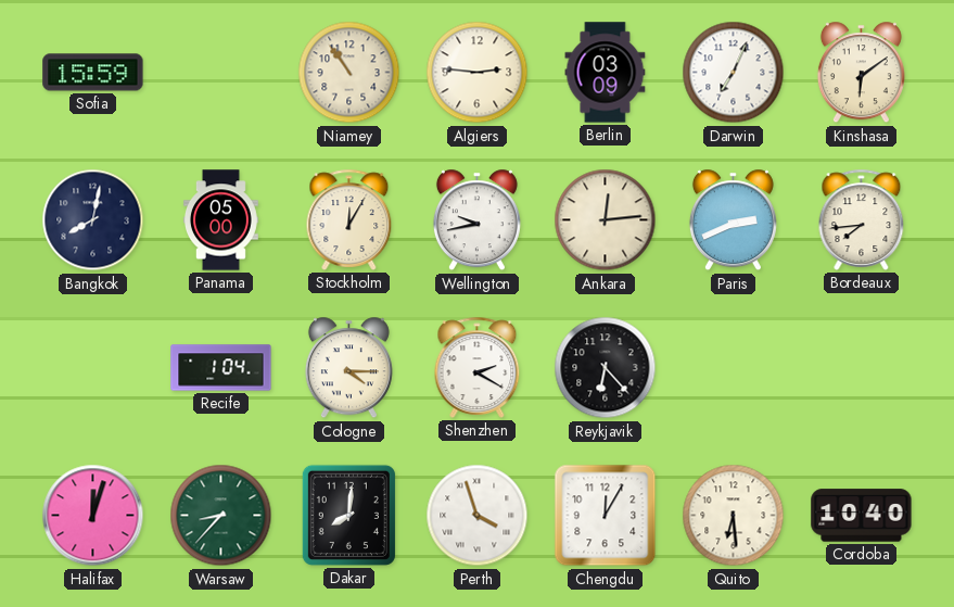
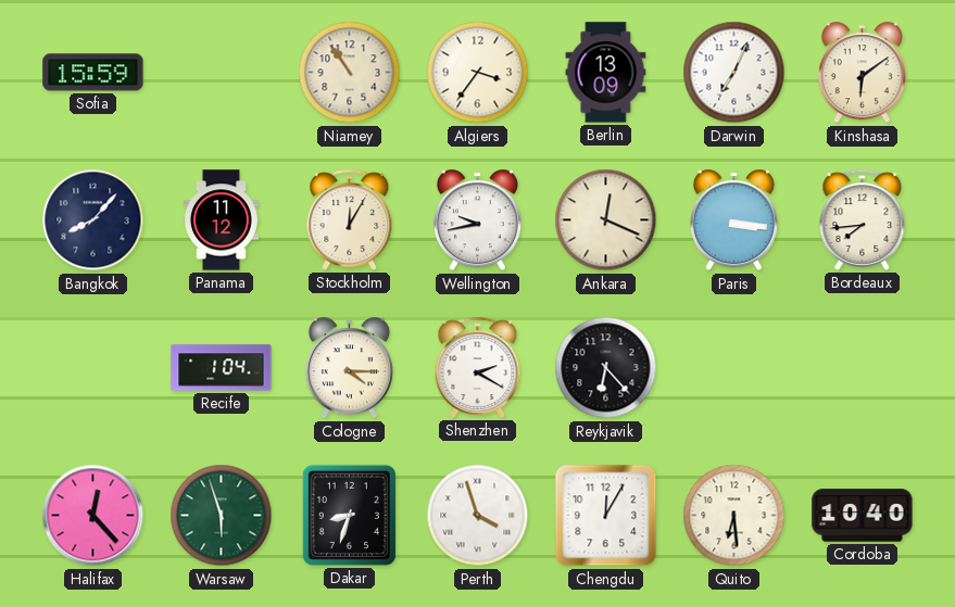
Algiers: 2:46 -> 3:36 (478, 73)
Berlin: 03:09 -> 13:09 (606, 73)
Bangkok: 8:02 -> 8:07 (93, 220)
Panama: 05:00 -> 11:12 (221, 220)
Ankara: 12:14 -> 12:19 (606, 220)
Paris: 2:41 -> 3:16 (733, 220)
Halifax: 12:03 -> 12:23 (93, 516)
Warsaw: 8:37 -> 5:57 (222, 516)
Dakar: 8:01 -> 8:33 (349, 515)
